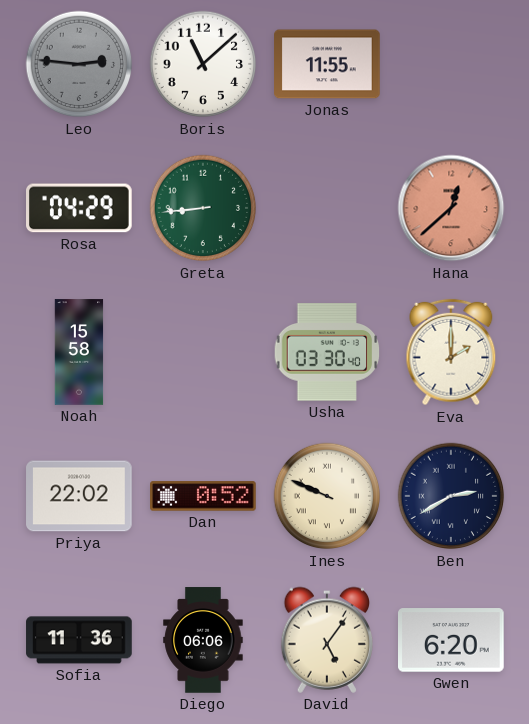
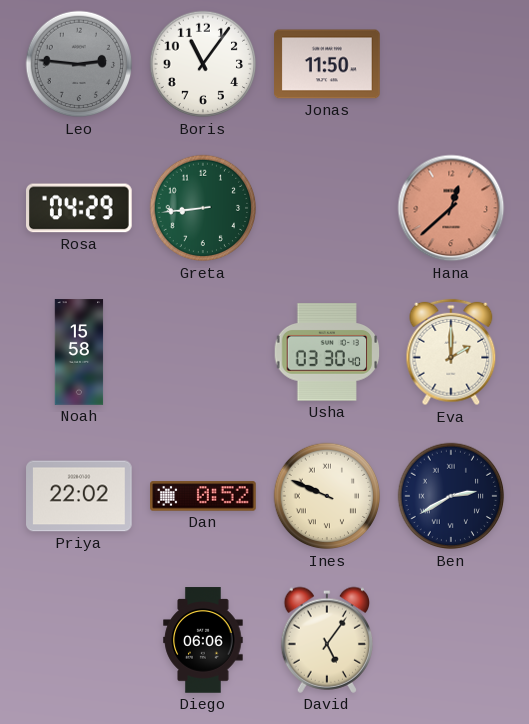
Boris: 11:08 -> 11:06 (203, 64)
Jonas: 11:55 -> 11:50 (327, 64)
Sofia: 11:36 -> none (79, 640)
Gwen: 6:20 -> none (452, 640)
